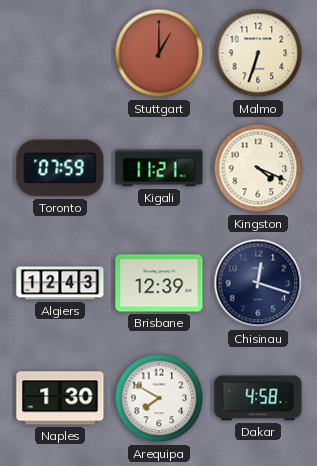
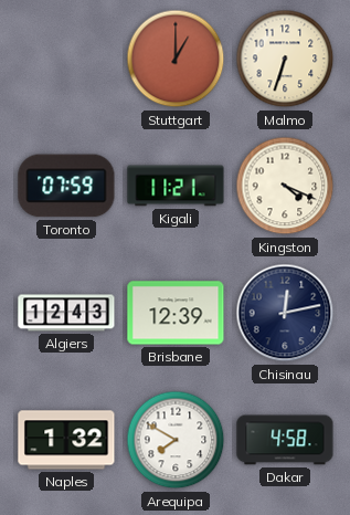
Chisinau: 12:18 -> 12:13 (285, 313)
Naples: 1:30 -> 1:32 (66, 440)
